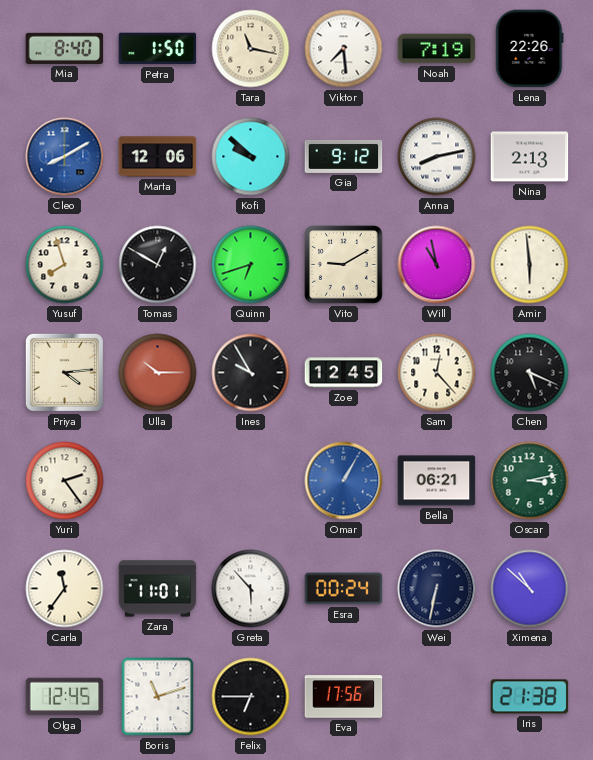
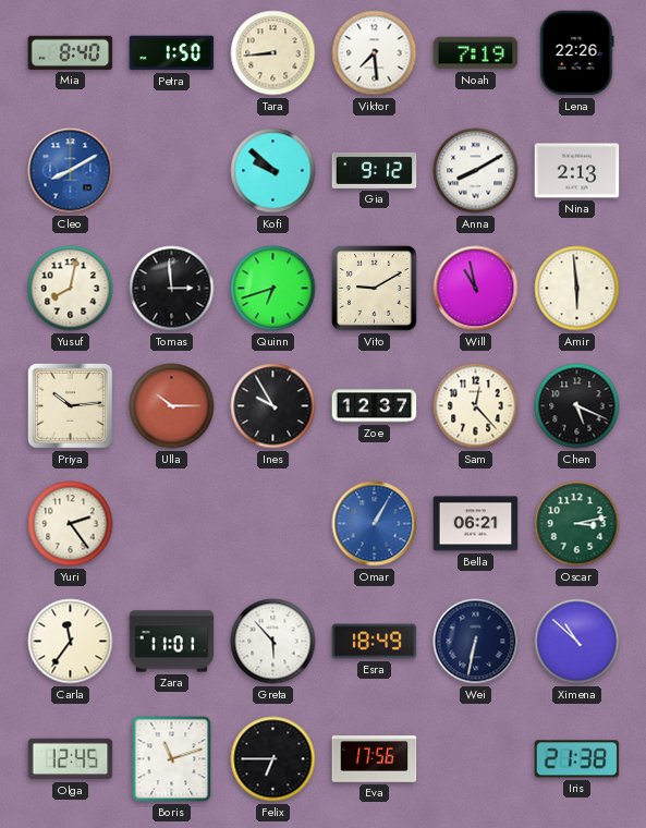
Tara: 11:17 -> 8:44 (273, 53)
Marta: 12:06 -> none (158, 157)
Anna: 8:13 -> 8:10 (476, 171)
Yusuf: 7:57 -> 8:02 (71, 289)
Tomas: 12:50 -> 2:59 (172, 289)
Priya: 4:14 -> 10:14 (70, 405)
Zoe: 12:45 -> 12:37 (375, 406)
Esra: 00:24 -> 18:49 (375, 642)
